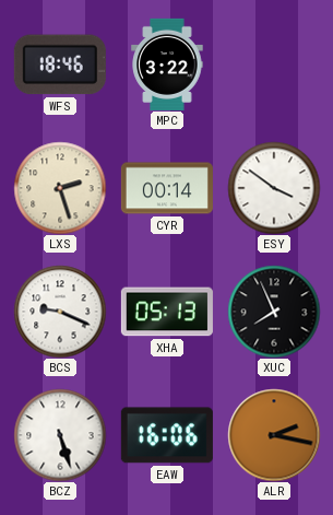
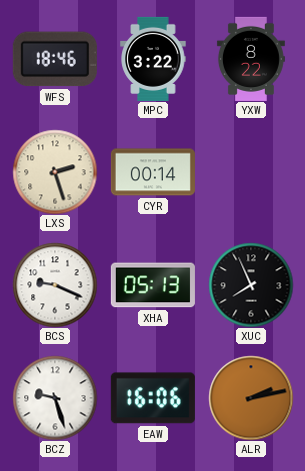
YXW: none -> 8:22 (251, 59)
ESY: 3:51 -> none (274, 188)
BCZ: 5:27 -> 9:27 (55, 398)
ALR: 2:17 -> 2:13 (251, 398)
